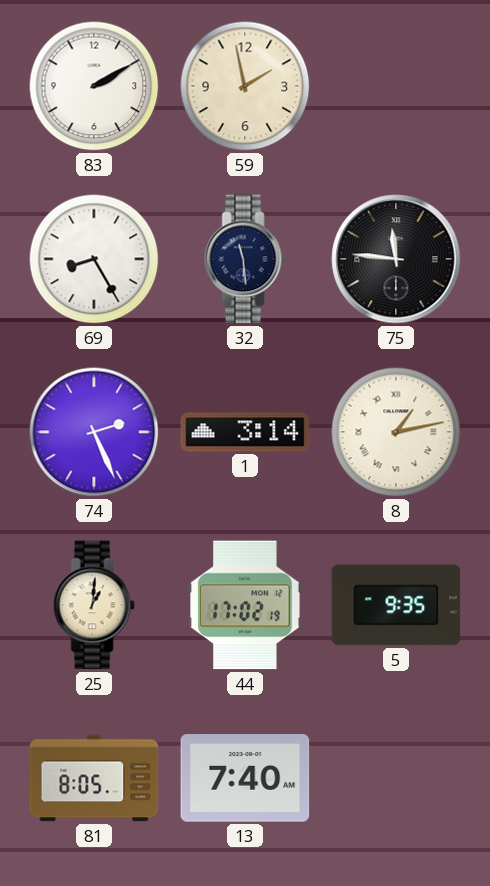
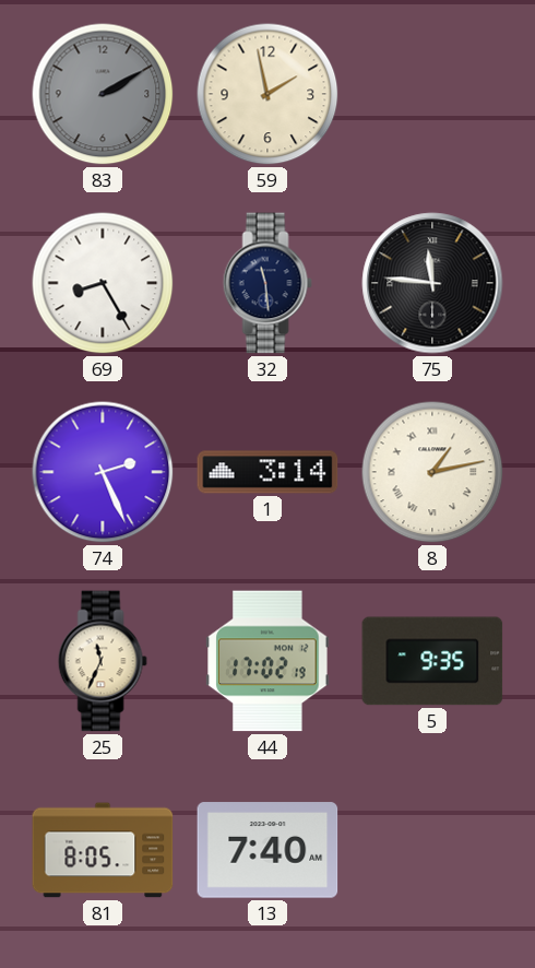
83 dial: white -> grey (103, 94)
25: 1:01 -> 11:34 (103, 661)
